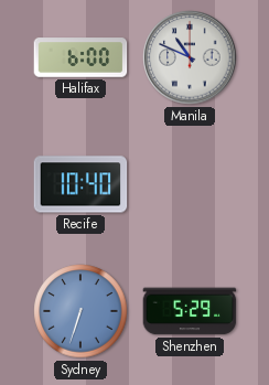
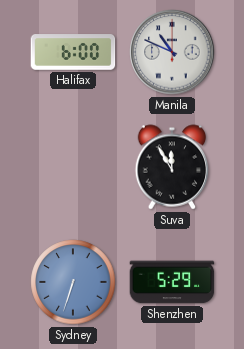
Recife: 10:40 -> none (80, 184)
Suva: none -> 11:55 (172, 167)
